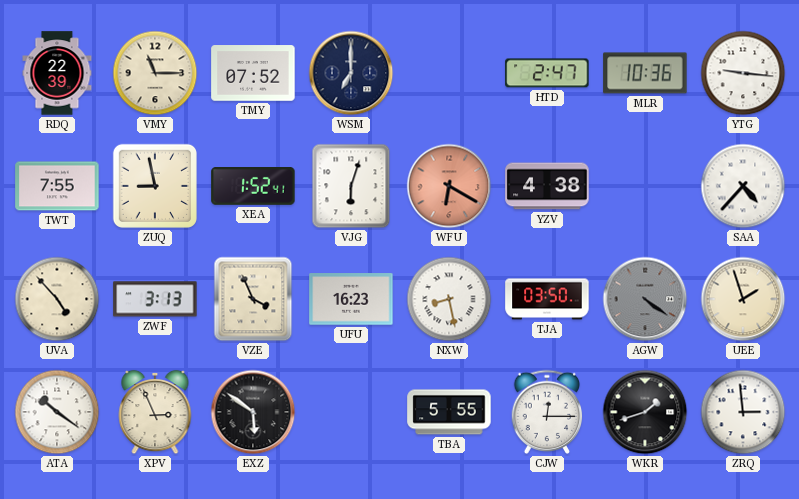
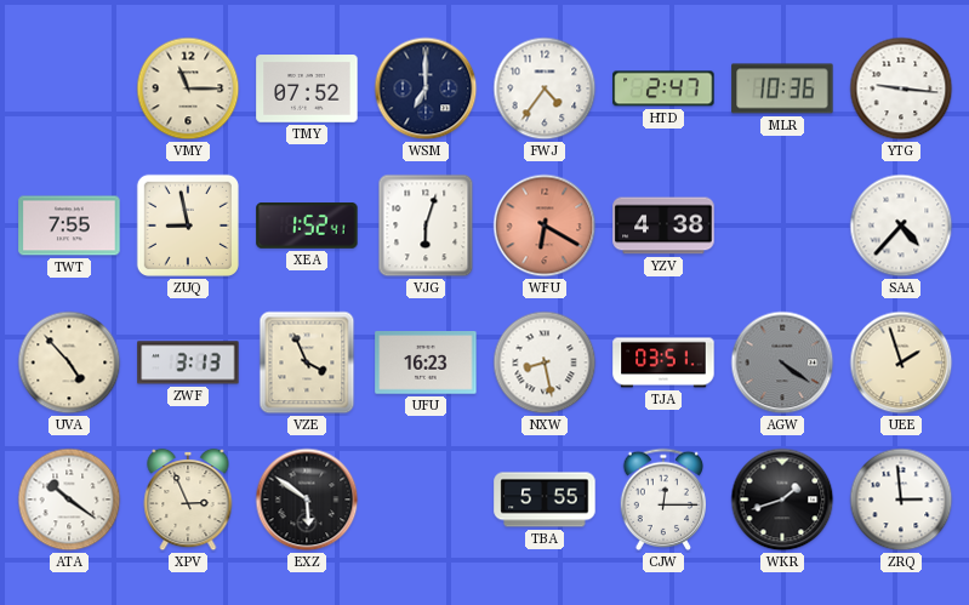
RDQ: 22:39 -> none (57, 73)
FWJ: none -> 4:36 (545, 89)
TJA: 03:50 -> 03:51 (663, 363)
